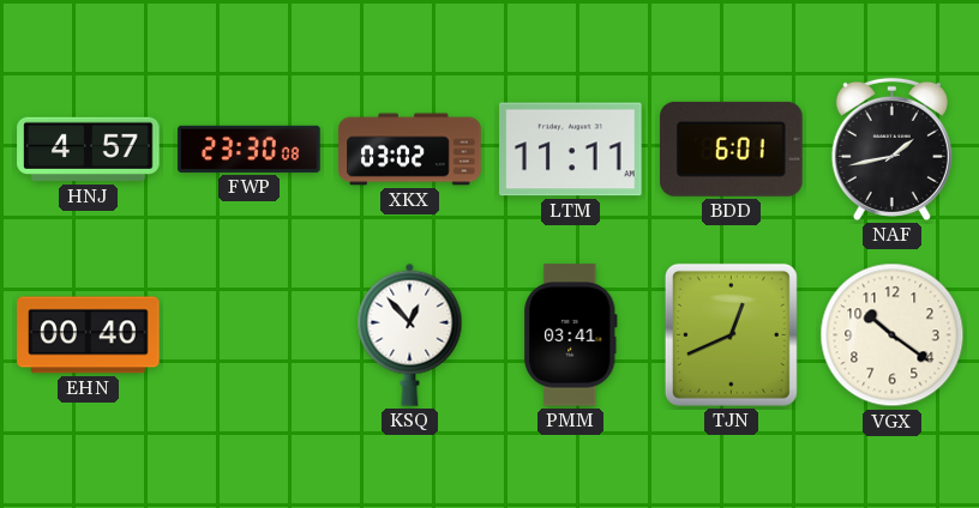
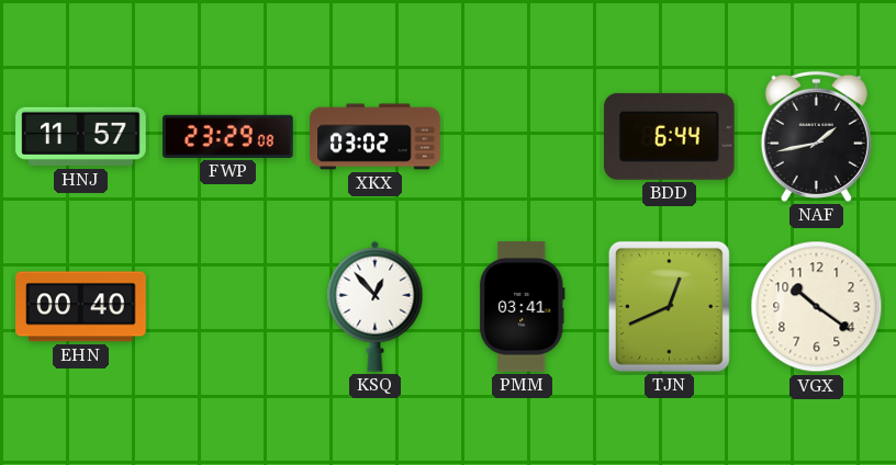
HNJ: 4:57 -> 11:57 (81, 137)
FWP: 23:30 -> 23:29 (228, 136)
LTM: 11:11 -> none (571, 150)
BDD: 6:01 -> 6:44 (670, 136)
